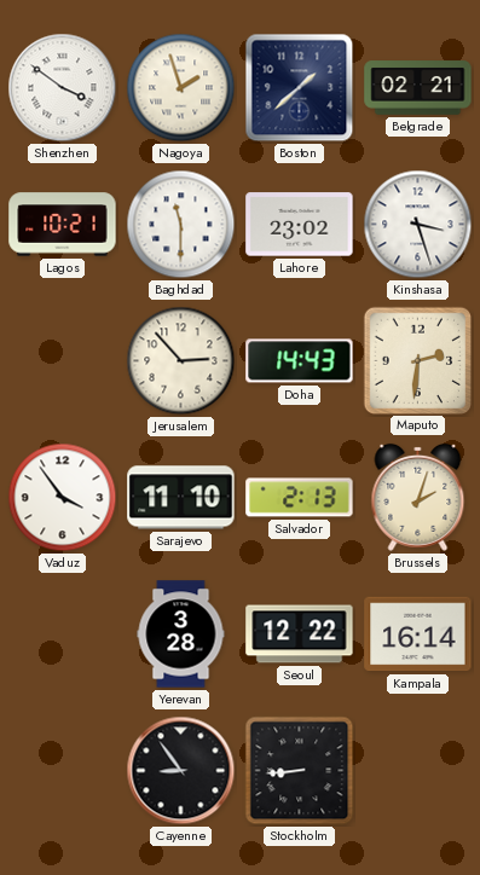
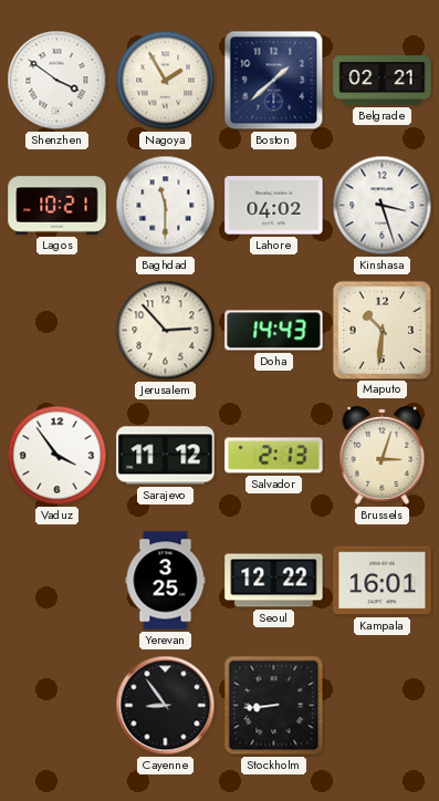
Nagoya: 1:57 -> 1:55 (166, 81)
Lahore: 23:02 -> 04:02 (274, 206)
Maputo: 2:31 -> 10:31 (381, 330)
Sarajevo: 11:10 -> 11:12 (166, 456)
Brussels: 2:03 -> 3:03 (383, 455)
Yerevan: 3:28 -> 3:25 (166, 581)
Kampala: 16:14 -> 16:01 (383, 581)
